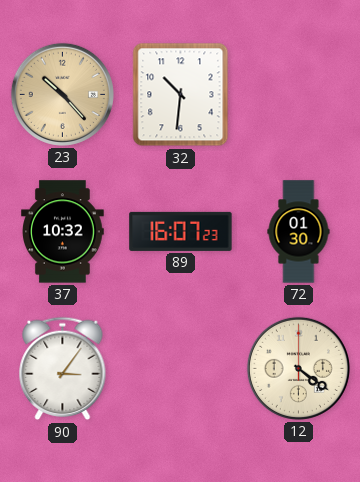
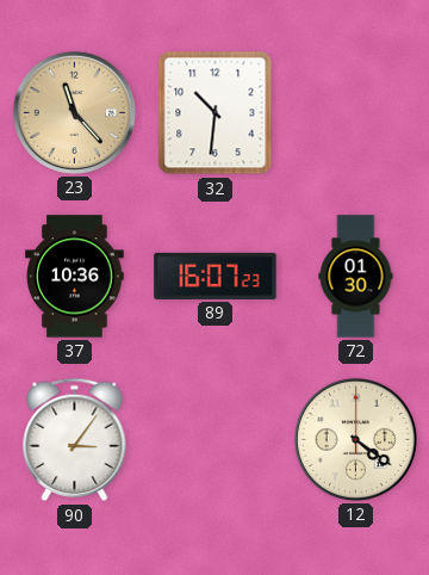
23: 10:23 -> 11:23 (74, 112)
37: 10:32 -> 10:36 (75, 277)
